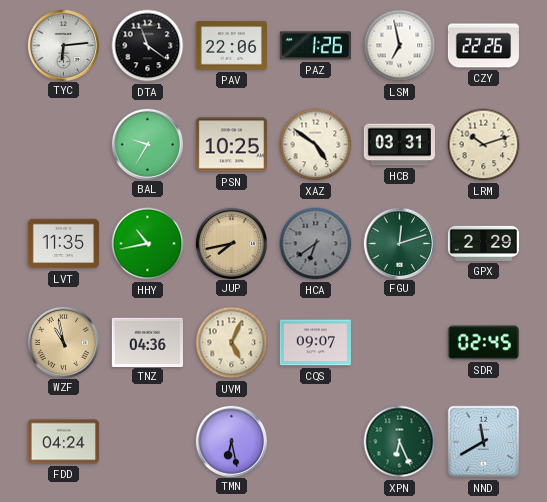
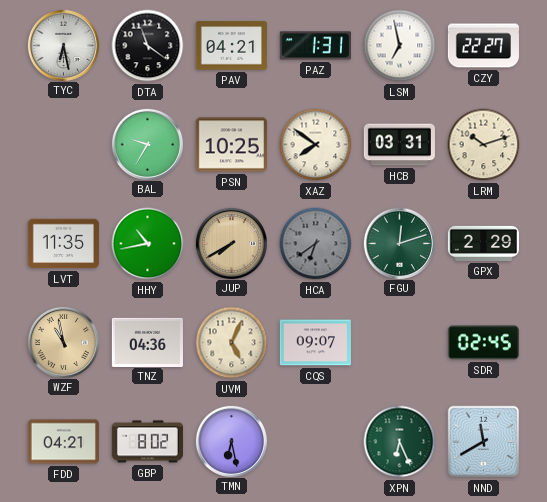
TYC: 6:14 -> 6:28 (63, 45)
PAV: 22:06 -> 04:21 (231, 46)
PAZ: 1:26 -> 1:31 (315, 46)
CZY: 22:26 -> 22:27 (483, 46)
XAZ: 4:51 -> 7:51 (316, 145)
JUP: 7:43 -> 7:40 (231, 243)
FDD: 04:24 -> 04:21 (63, 442)
GBP: none -> 8:02 (147, 442)
